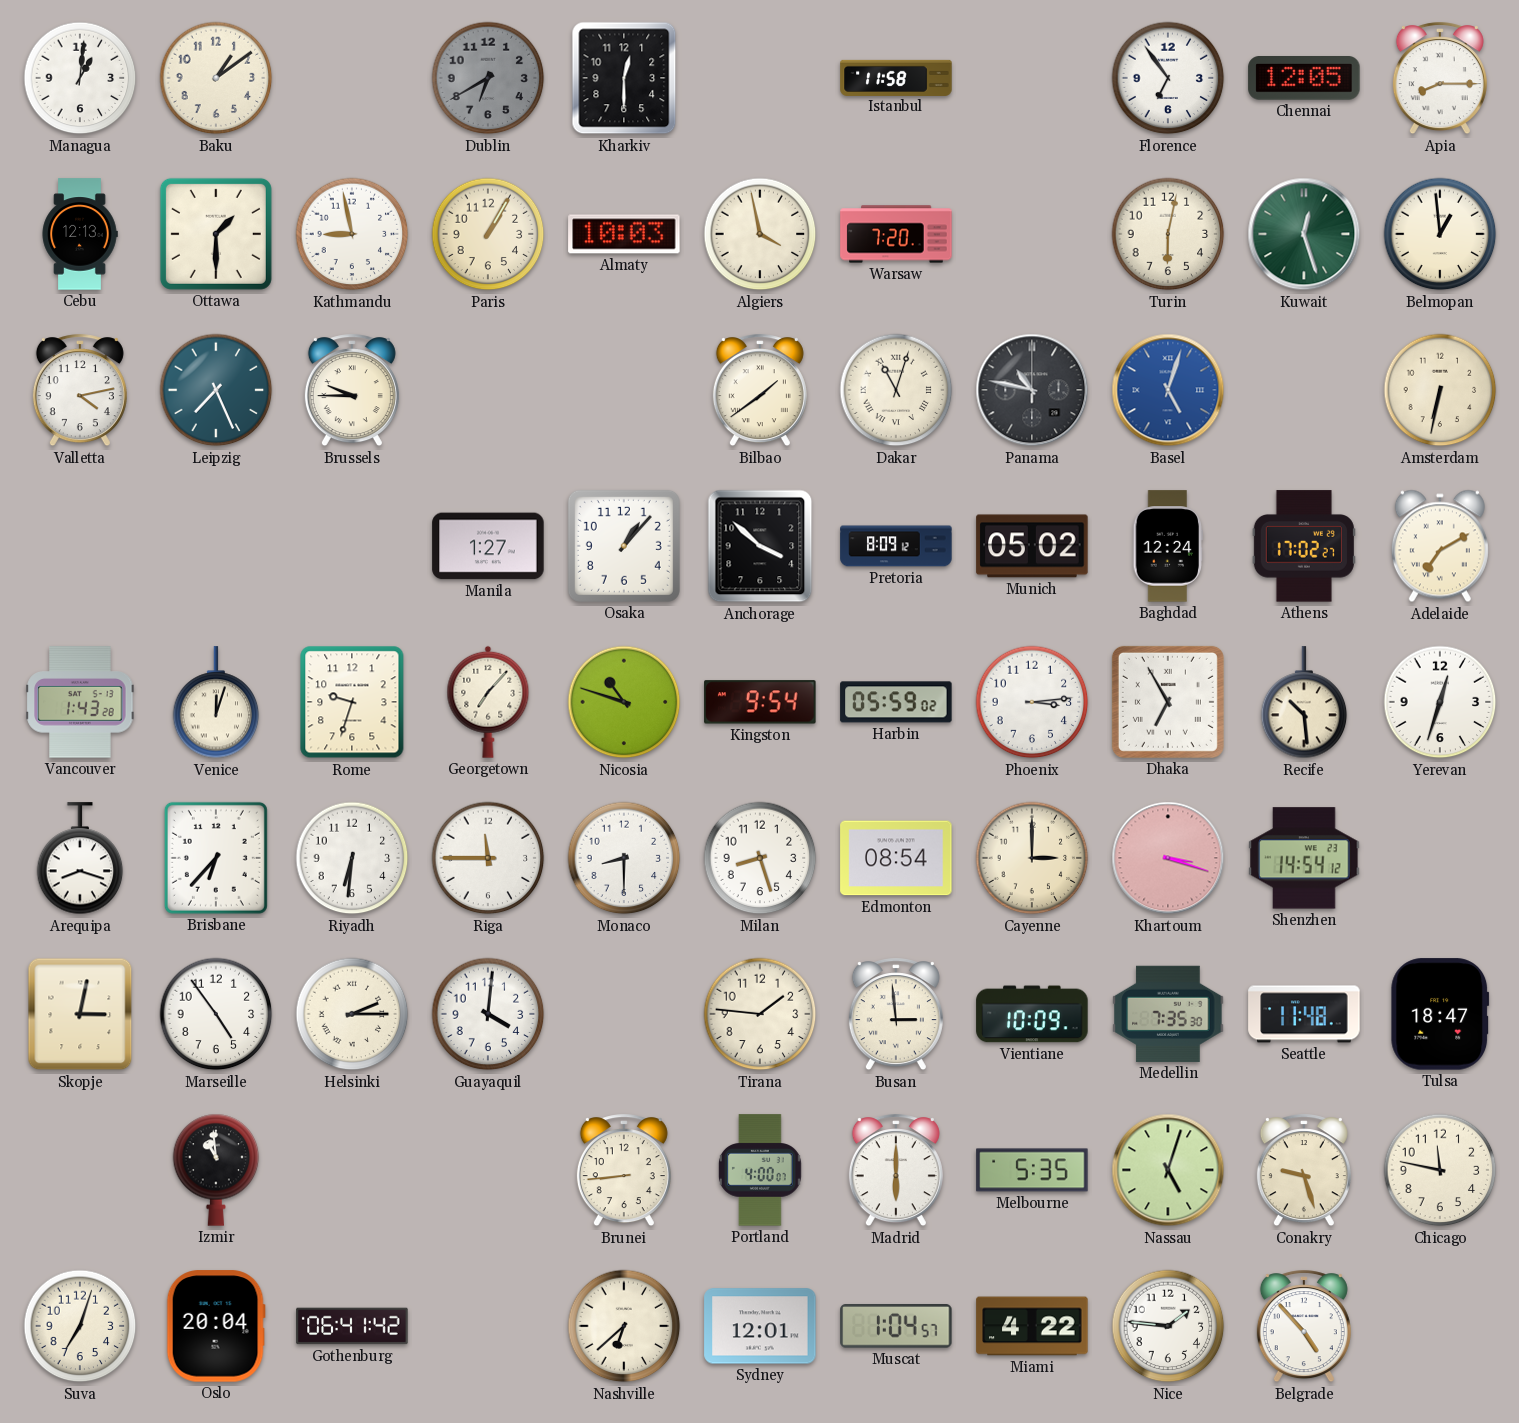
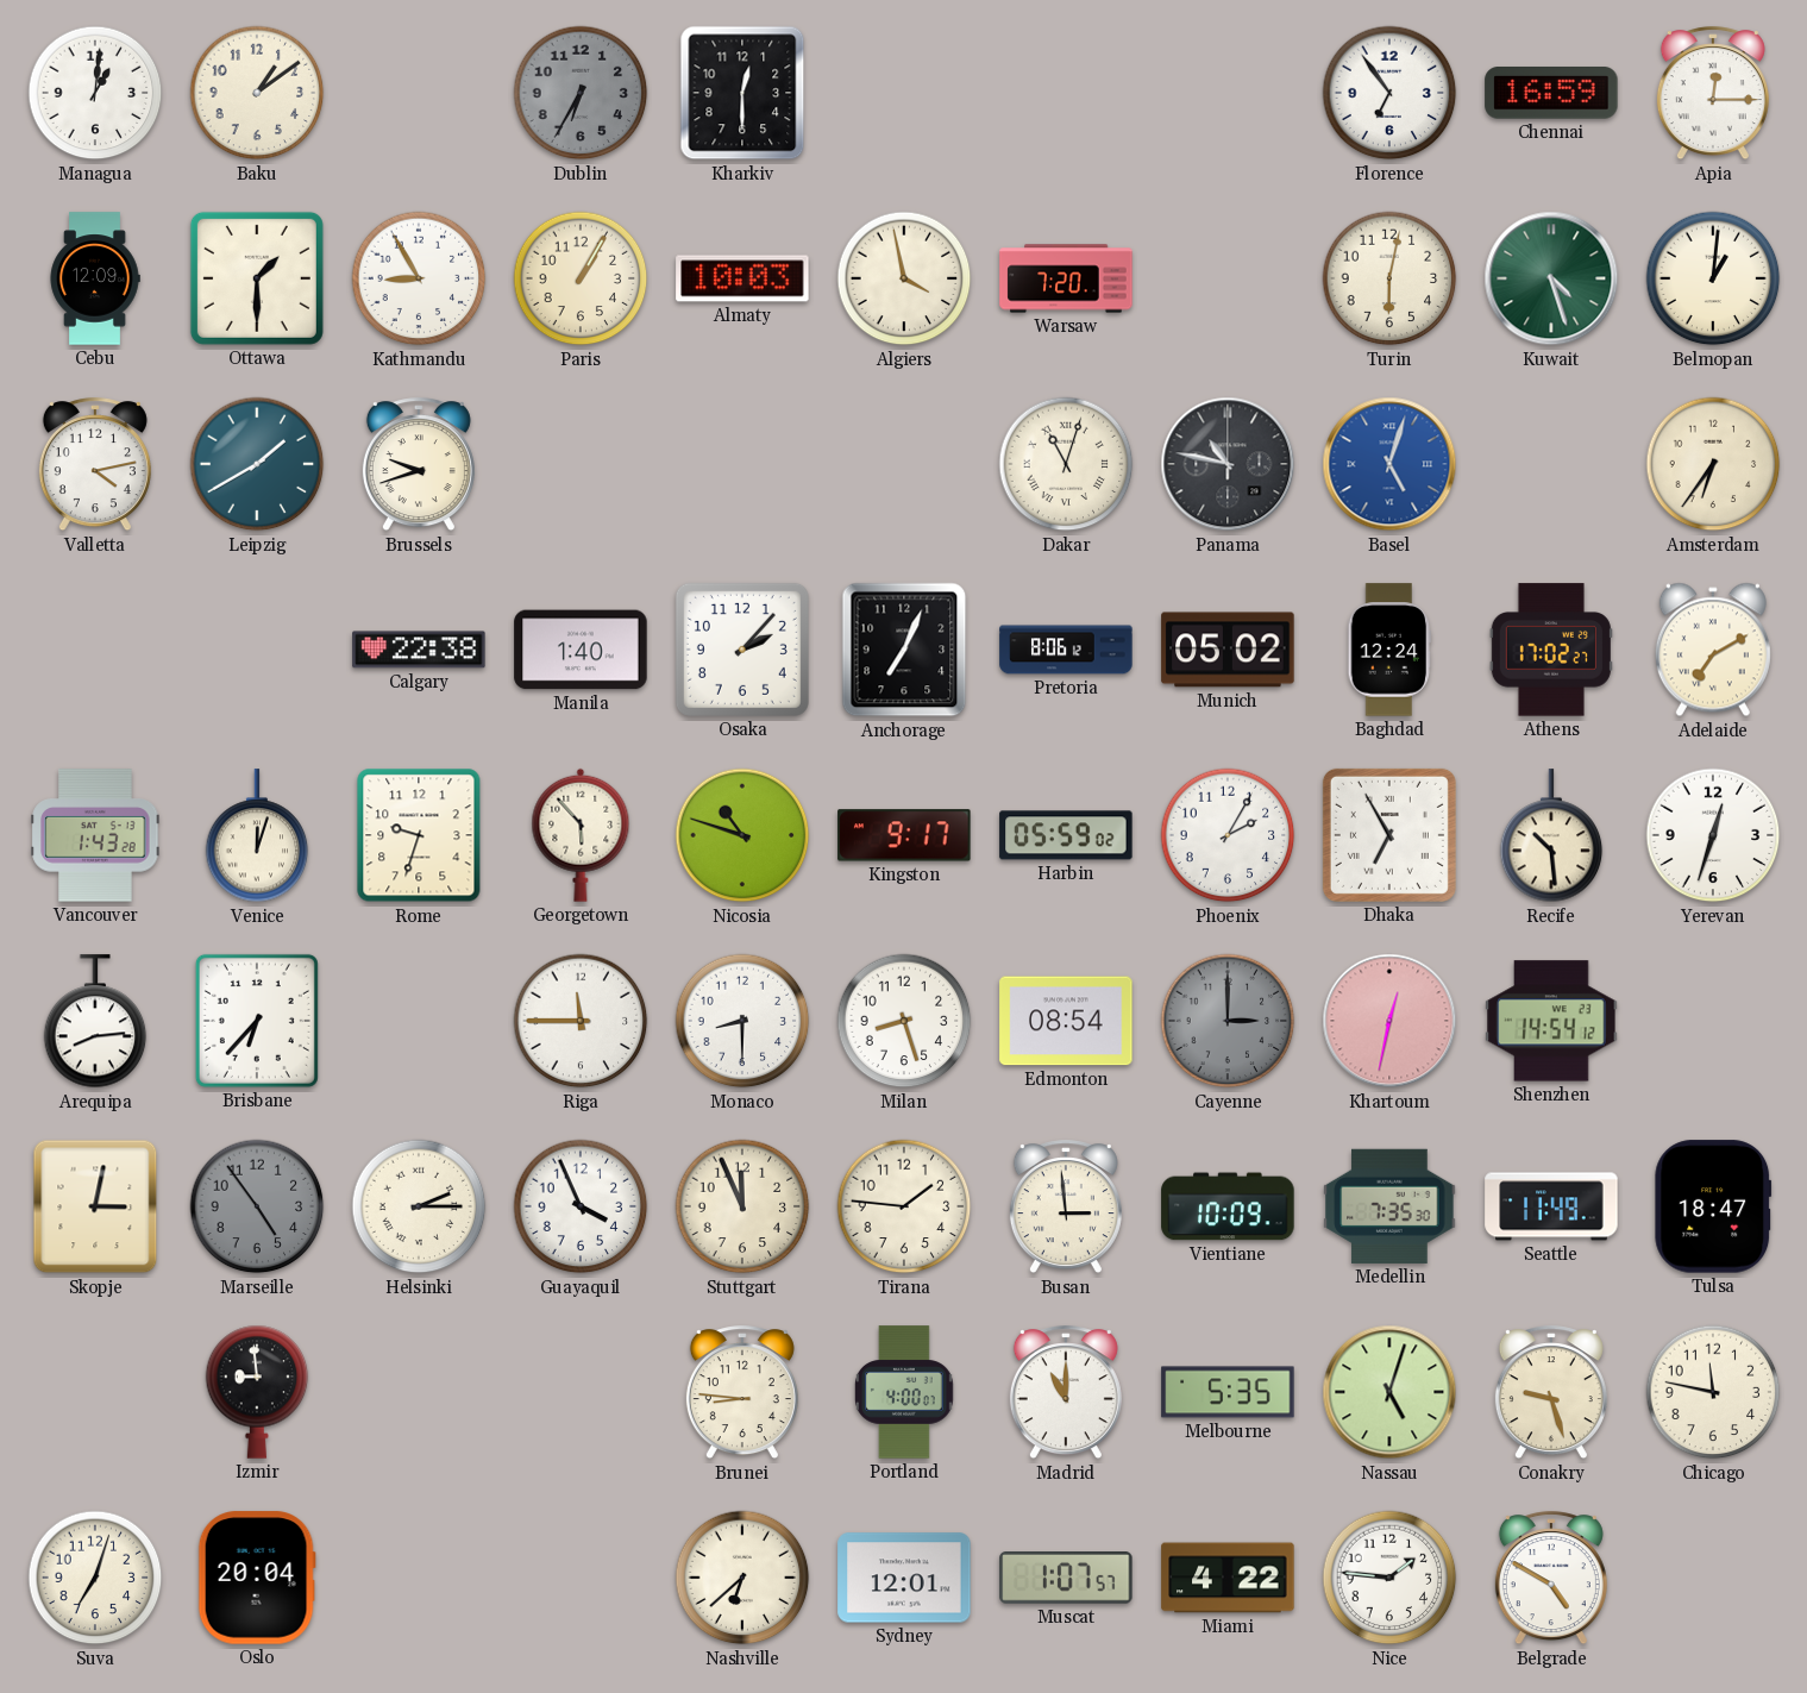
Dublin: 6:40 -> 6:35 (581, 93)
Istanbul: 11:58 -> none (896, 77)
Chennai: 12:05 -> 16:59 (1551, 93)
Apia: 8:15 -> 12:15 (1713, 94)
Cebu: 12:13 -> 12:09 (95, 278)
Kathmandu: 8:58 -> 8:55 (419, 278)
Kuwait: 12:27 -> 4:27 (1551, 278)
Belmopan: 12:59 -> 1:01 (1713, 278)
Leipzig: 7:26 -> 1:40 (257, 464)
Brussels: 9:45 -> 9:42 (419, 465)
Bilbao: 1:39 -> none (760, 391)
Amsterdam: 6:32 -> 6:36 (1713, 464)
Calgary: none -> 22:38 (419, 650)
Manila: 1:27 -> 1:40 (581, 650)
Osaka: 1:07 -> 2:07 (742, 650)
Anchorage: 3:52 -> 7:04 (904, 650)
Pretoria: 8:09 -> 8:06 (1066, 650)
Georgetown: 7:07 -> 5:53 (581, 835)
Kingston: 9:54 -> 9:17 (904, 835)
Phoenix: 3:14 -> 2:05 (1228, 835)
Arequipa: 8:18 -> 8:14 (95, 1022)
Riyadh: 6:31 -> none (352, 858)
Cayenne dial: cream -> grey (1228, 1021)
Khartoum: 3:18 -> 12:32 (1389, 1021)
Marseille dial: white -> grey (257, 1206)
Guayaquil: 4:01 -> 3:56 (581, 1206)
Stuttgart: none -> 11:56 (742, 1206)
Seattle: 11:48 -> 11:49 (1551, 1206)
Izmir: 10:59 -> 8:59 (257, 1392)
Brunei: 8:44 -> 8:46 (742, 1393)
Madrid: 6:00 -> 11:00 (1066, 1393)
Gothenburg: 06:41 -> none (352, 1326)
Muscat: 1:04 -> 1:07 (1066, 1579)
Belgrade: 4:53 -> 4:50 (1551, 1579)
